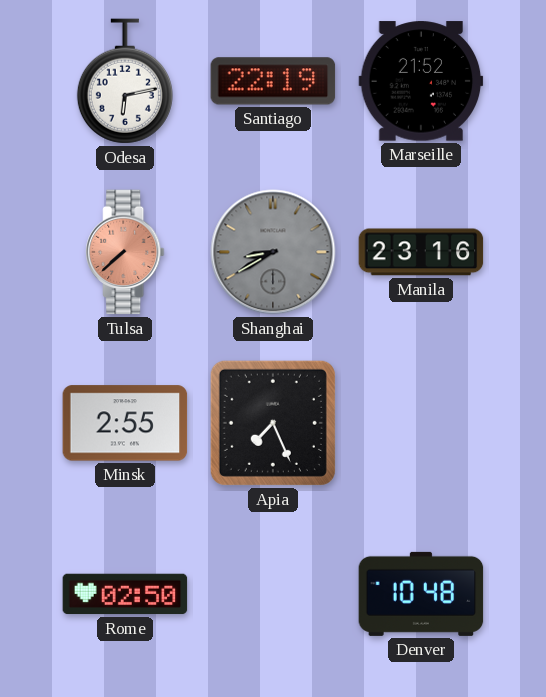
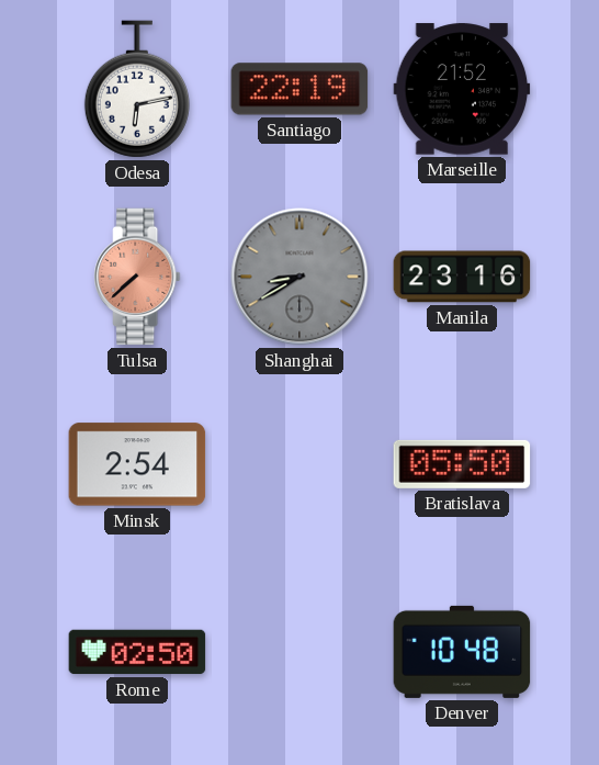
Minsk: 2:55 -> 2:54 (137, 464)
Apia: 7:26 -> none (273, 423)
Bratislava: none -> 05:50 (462, 464)
